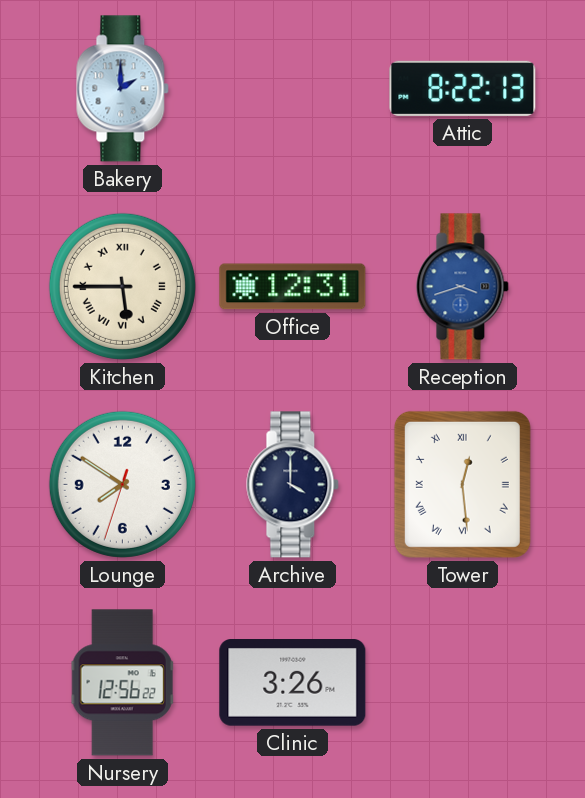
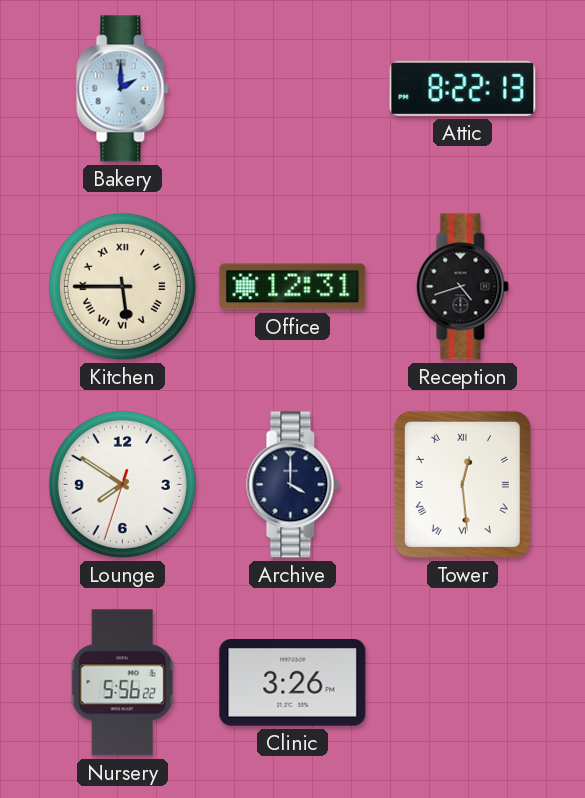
Reception: 3:42 -> 4:42 (463, 287)
Reception dial: blue -> black (463, 287)
Nursery: 12:56 -> 5:56 (123, 683)
